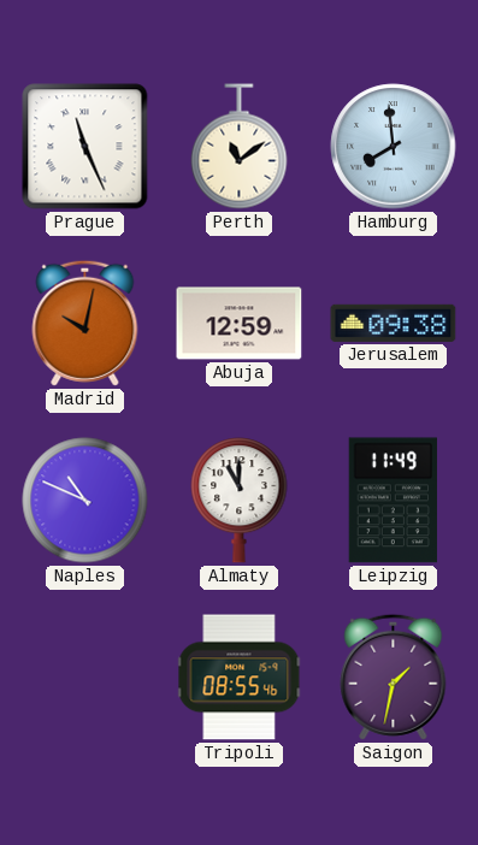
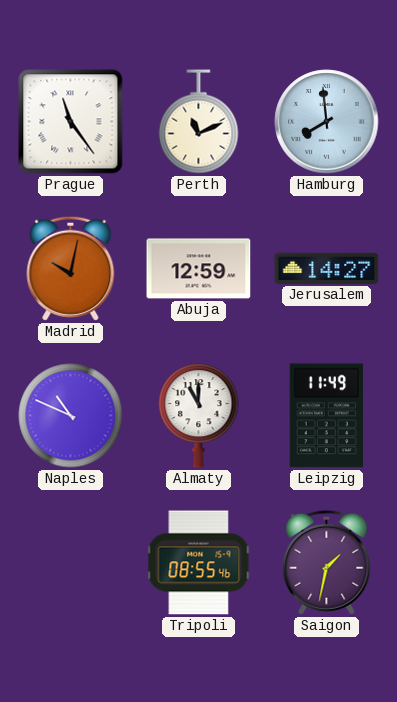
Prague: 11:26 -> 11:24 (71, 122)
Perth: 11:09 -> 11:11 (199, 122)
Jerusalem: 09:38 -> 14:27 (327, 268)
